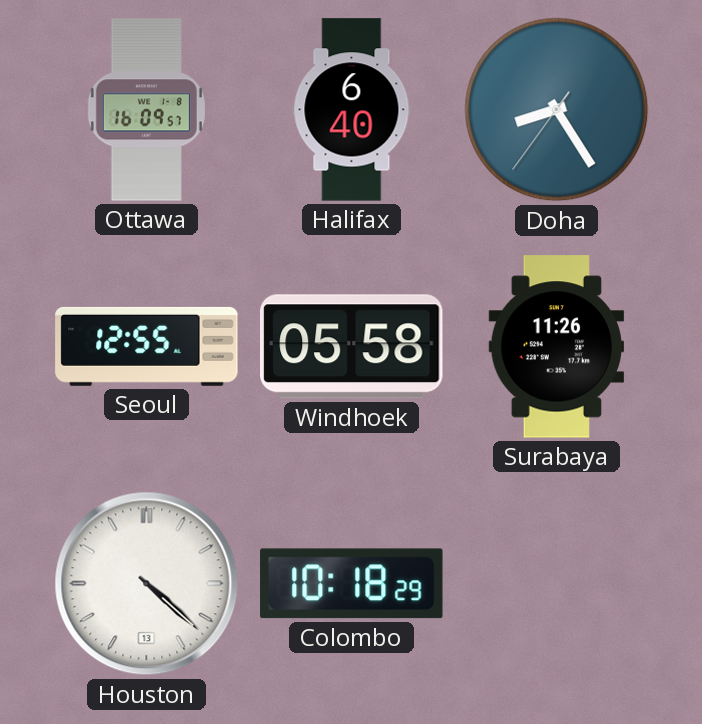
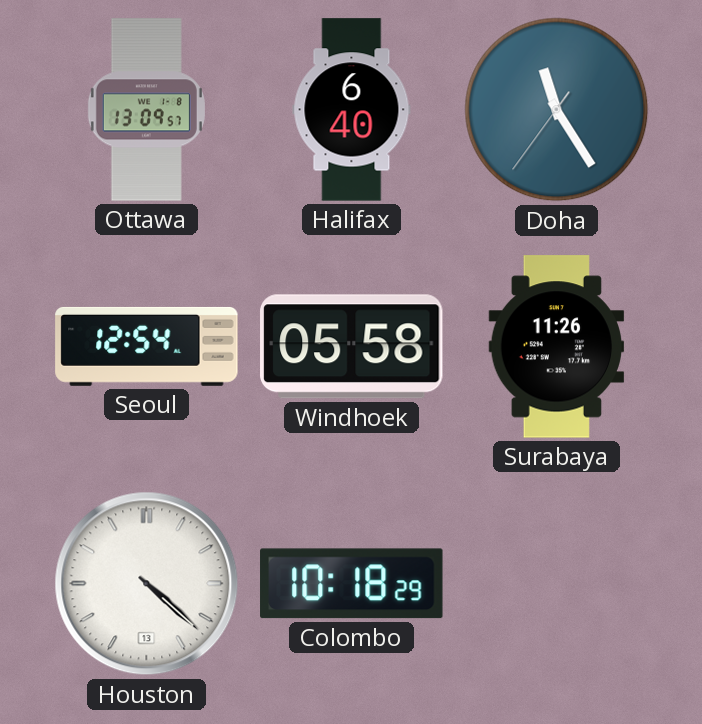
Ottawa: 16:09 -> 13:09 (146, 110)
Doha: 8:24 -> 11:24 (557, 110)
Seoul: 12:55 -> 12:54 (147, 346)
